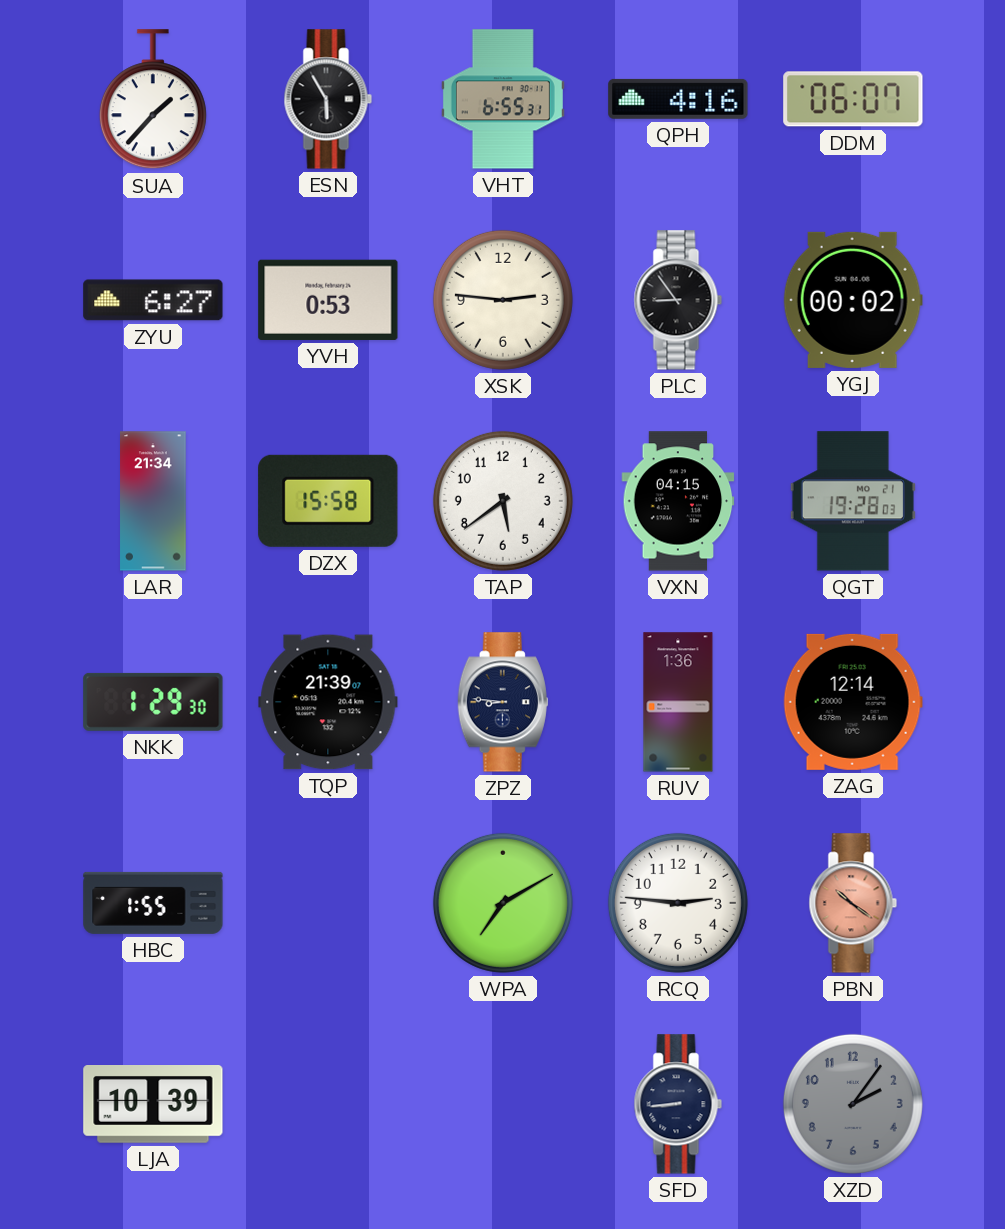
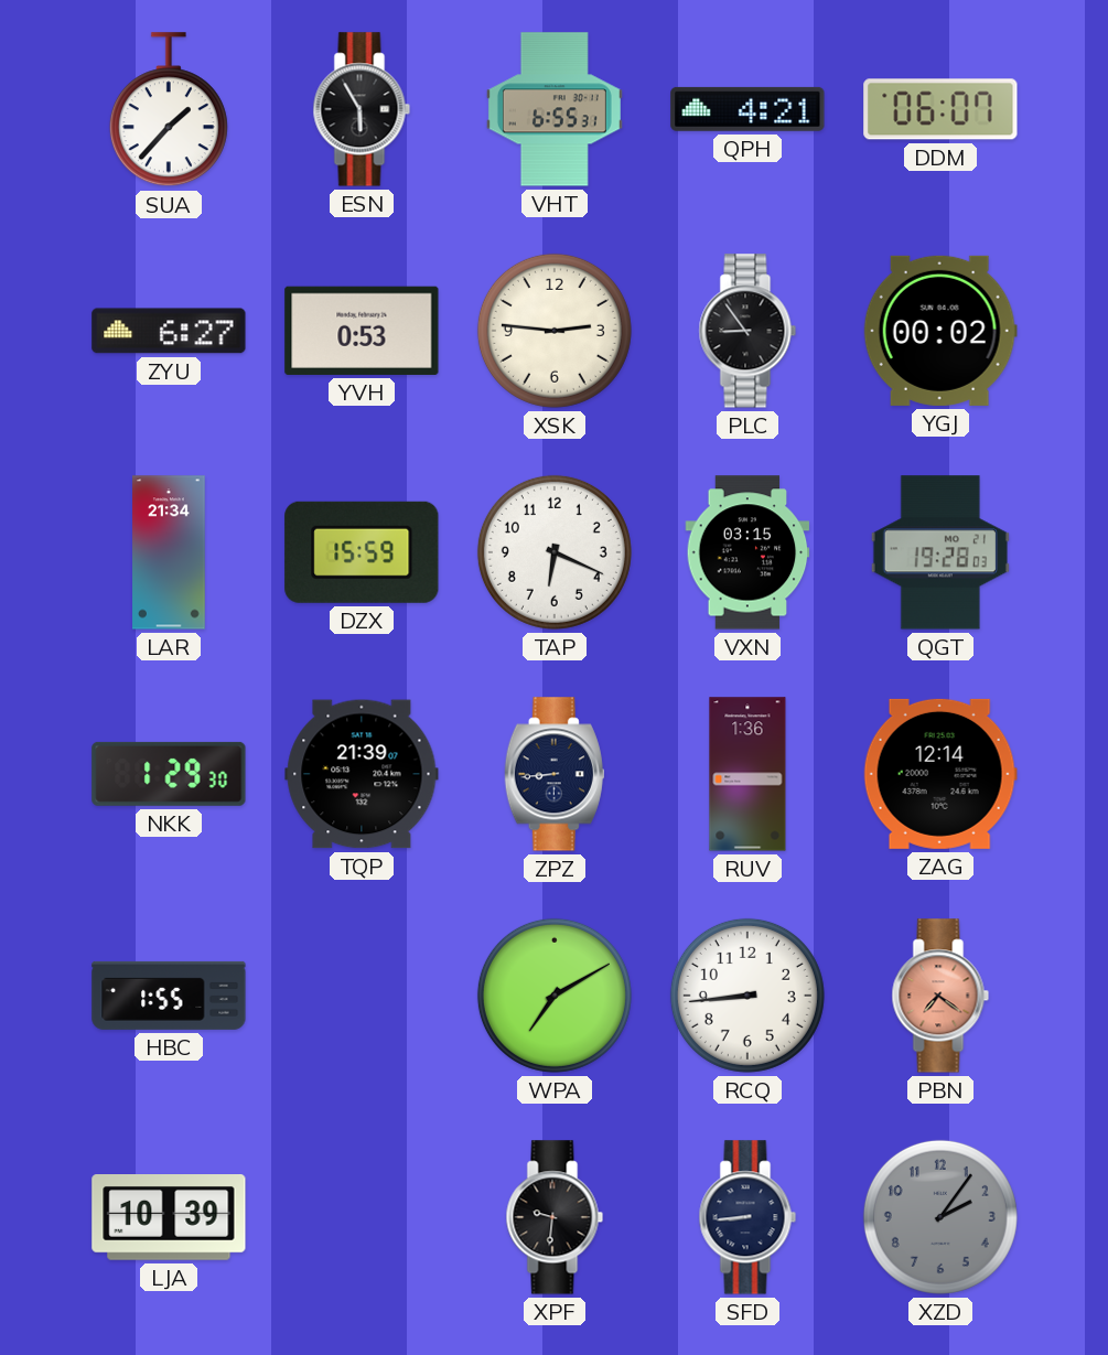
QPH: 4:16 -> 4:21 (747, 109)
DZX: 15:58 -> 15:59 (362, 552)
TAP: 5:39 -> 6:19 (555, 552)
VXN: 04:15 -> 03:15 (747, 552)
ZPZ: 8:46 -> 8:44 (555, 774)
RCQ: 2:46 -> 8:44 (747, 996)
PBN: 10:21 -> 7:21 (940, 996)
XPF: none -> 9:31 (555, 1217)
